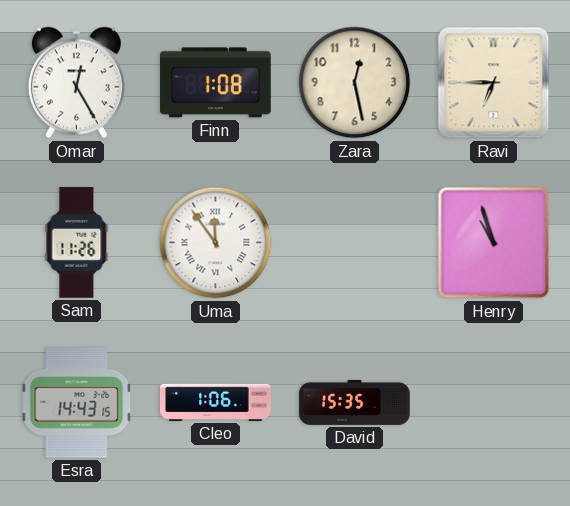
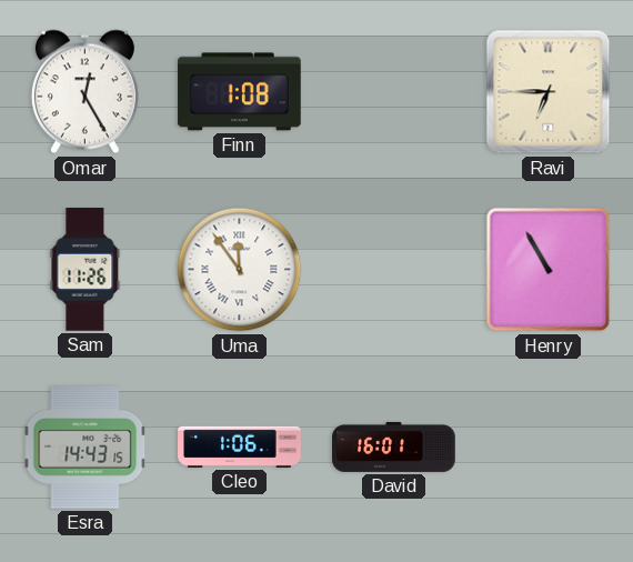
Zara: 12:28 -> none (355, 83)
Henry: 10:57 -> 10:55 (549, 270)
David: 15:35 -> 16:01 (394, 446)
